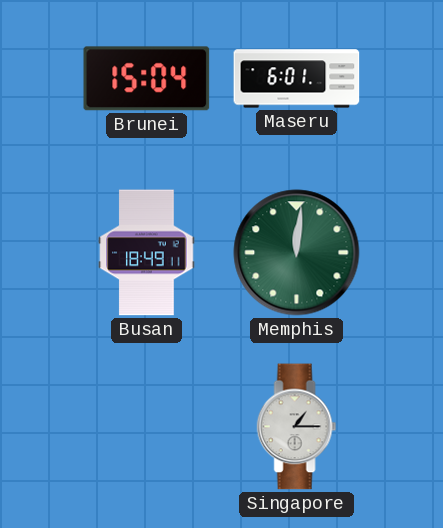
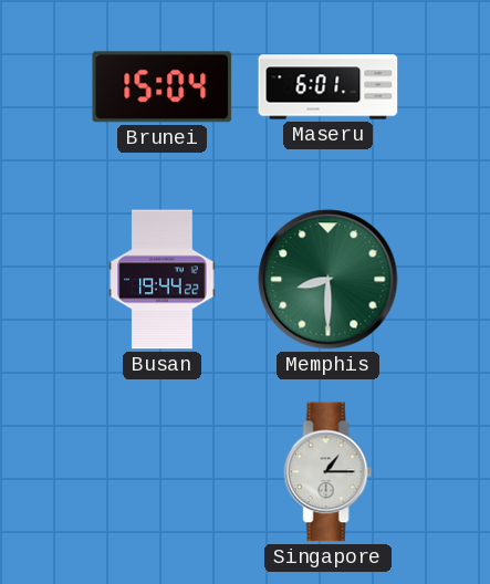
Busan: 18:49 -> 19:44 (163, 280)
Memphis: 12:01 -> 8:30 (329, 280)
